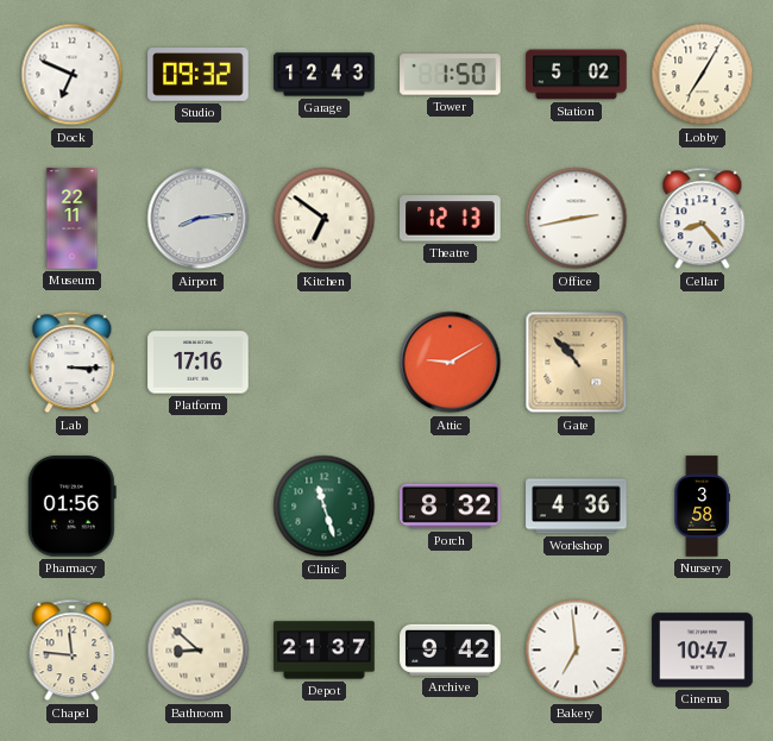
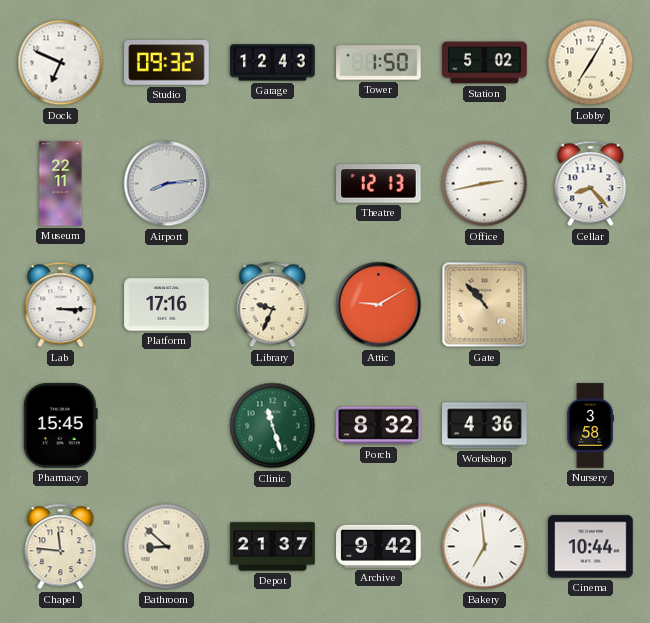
Kitchen: 6:51 -> none (325, 219)
Library: none -> 9:34 (273, 305)
Pharmacy: 01:56 -> 15:45 (60, 426)
Cinema: 10:47 -> 10:44 (591, 547)
